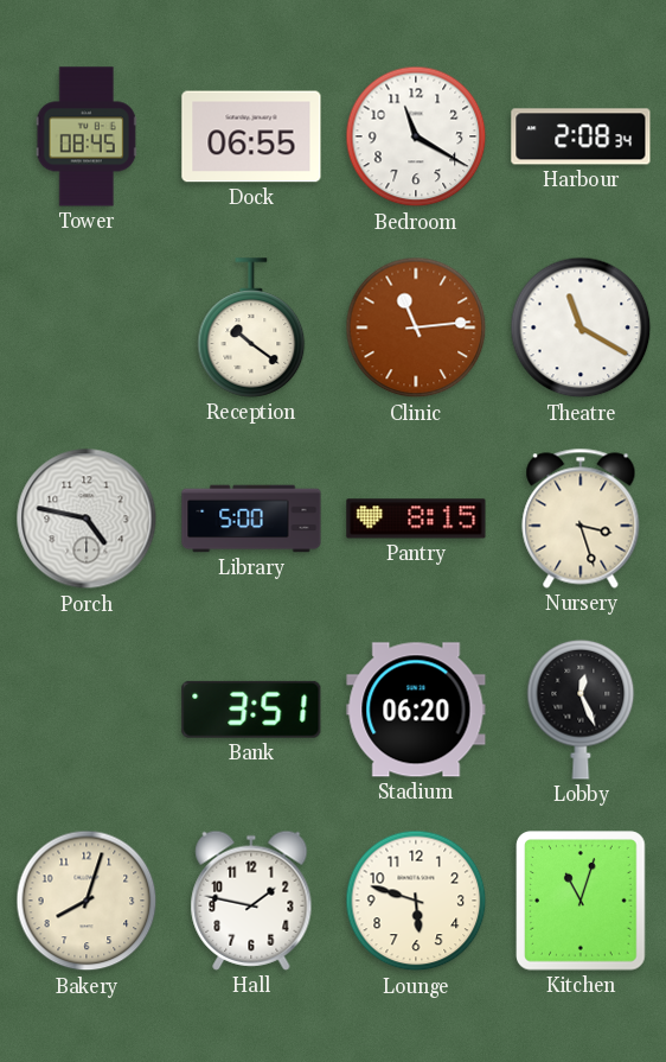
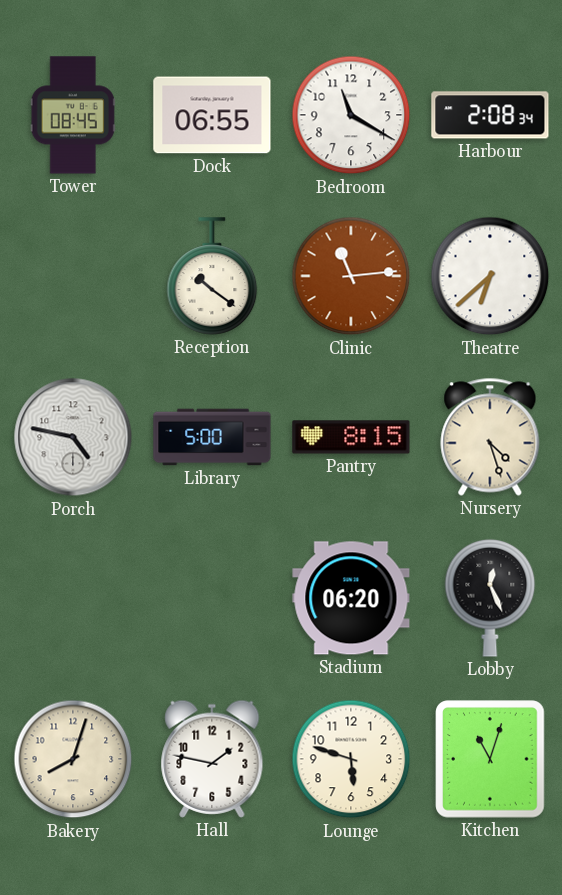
Theatre: 11:20 -> 6:38 (490, 276)
Nursery: 3:27 -> 4:27 (490, 437)
Bank: 3:51 -> none (251, 710)
